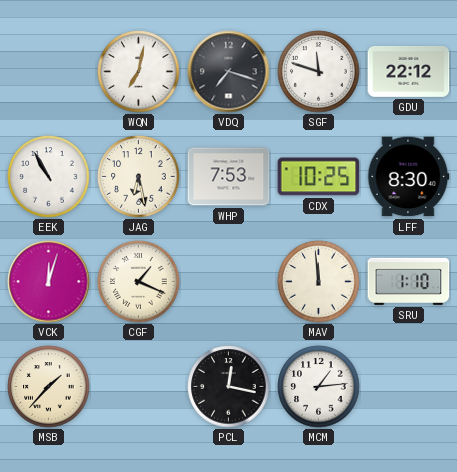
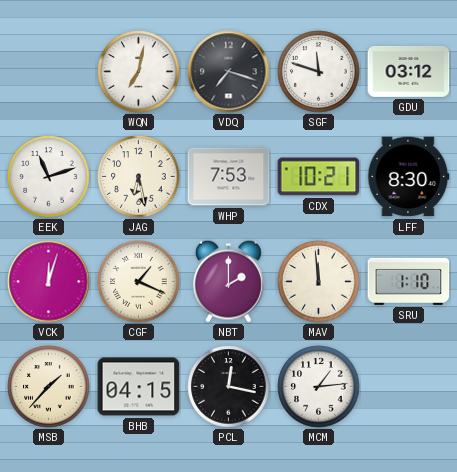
GDU: 22:12 -> 03:12 (409, 71)
EEK: 10:55 -> 11:12 (49, 177)
CDX: 10:25 -> 10:21 (319, 177)
NBT: none -> 2:00 (228, 281)
BHB: none -> 04:15 (139, 387)
